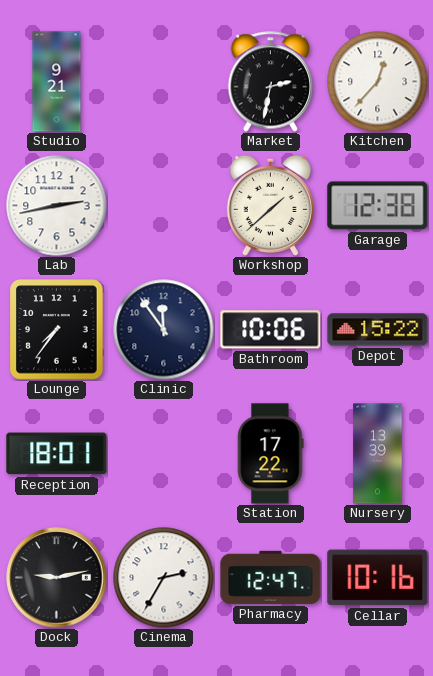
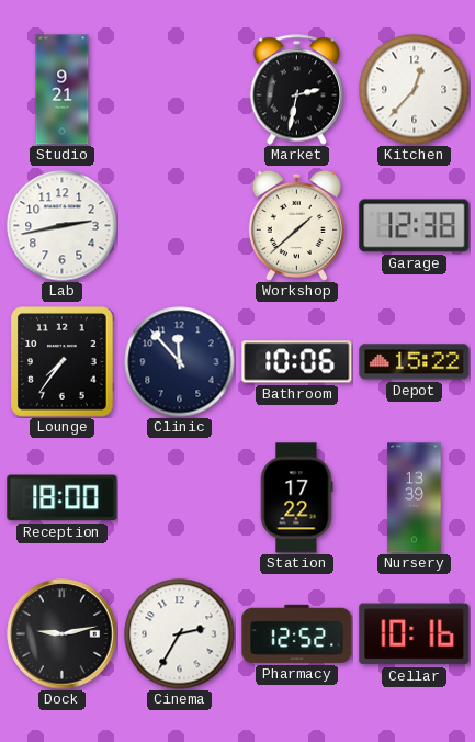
Clinic: 11:54 -> 11:53 (180, 362)
Reception: 18:01 -> 18:00 (63, 498)
Pharmacy: 12:47 -> 12:52 (297, 633)
